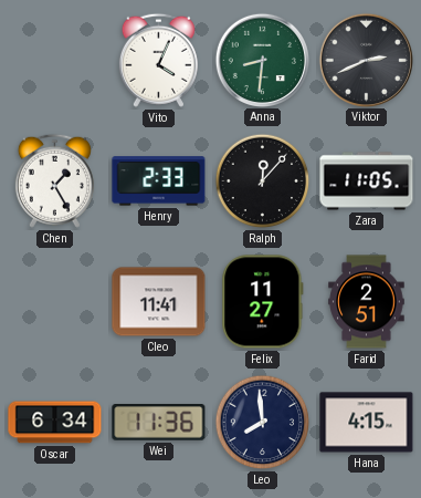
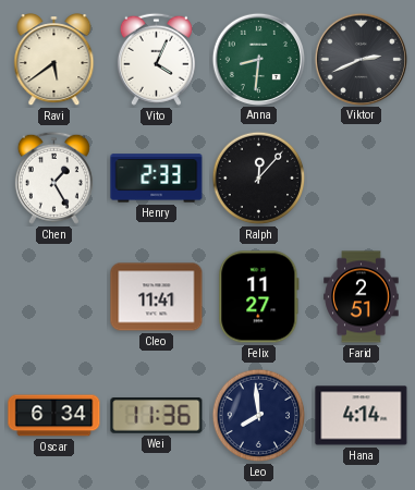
Ravi: none -> 5:39 (54, 60)
Zara: 11:05 -> none (367, 181)
Hana: 4:15 -> 4:14 (362, 416)
